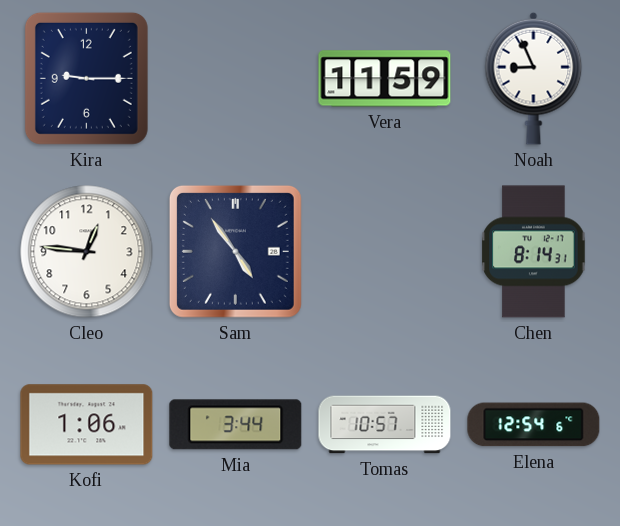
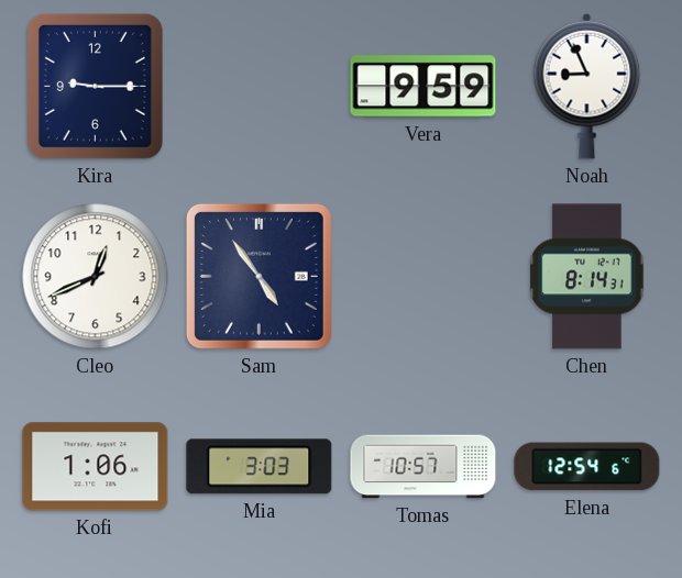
Vera: 11:59 -> 9:59 (424, 87)
Cleo: 12:46 -> 12:41 (96, 277)
Mia: 3:44 -> 3:03 (260, 467)
